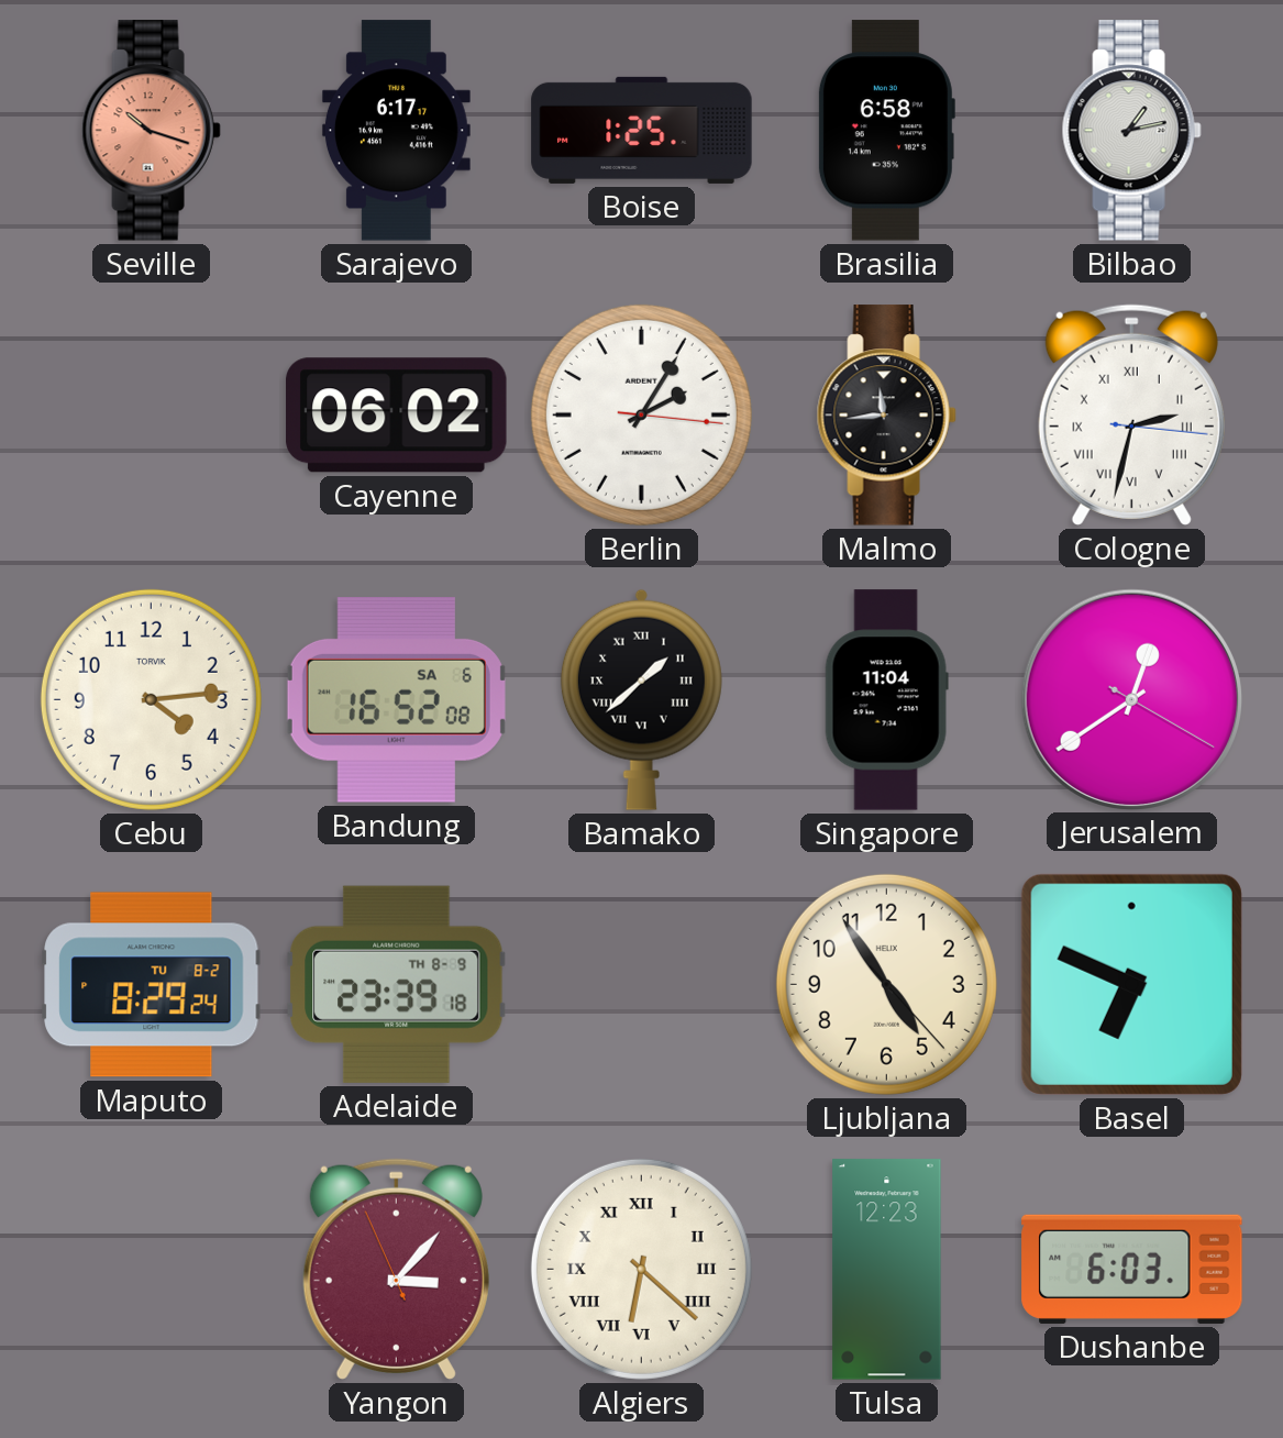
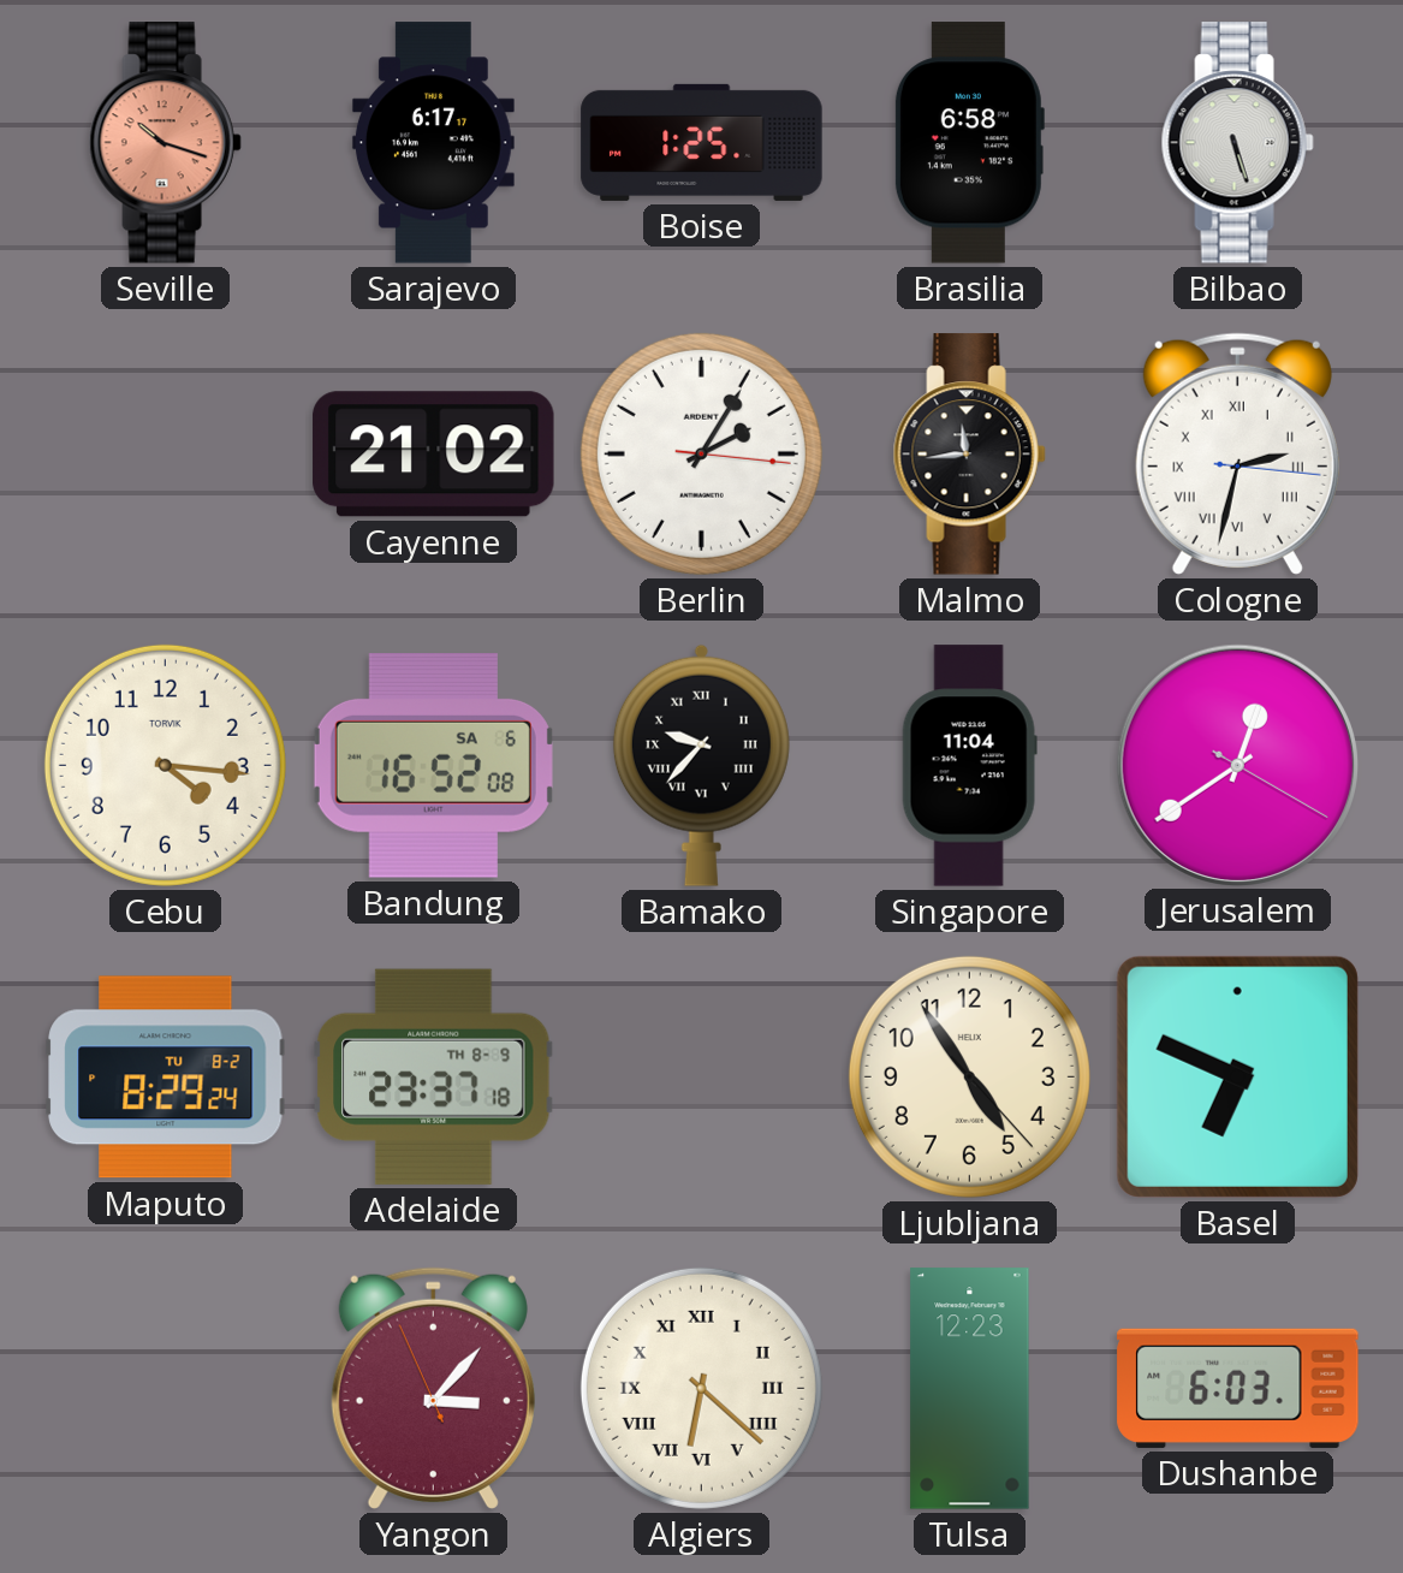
Bilbao: 1:13 -> 5:27 (1237, 143)
Cayenne: 06:02 -> 21:02 (434, 455)
Cebu: 4:14 -> 4:16 (165, 765)
Bamako: 1:38 -> 9:37 (701, 765)
Adelaide: 23:39 -> 23:37 (434, 1076)
